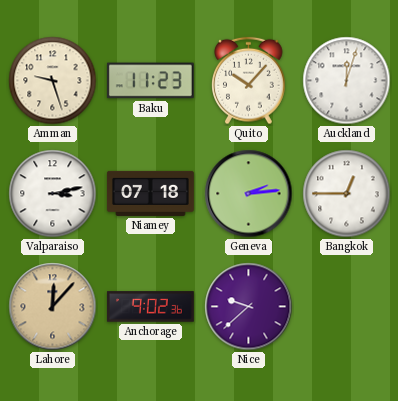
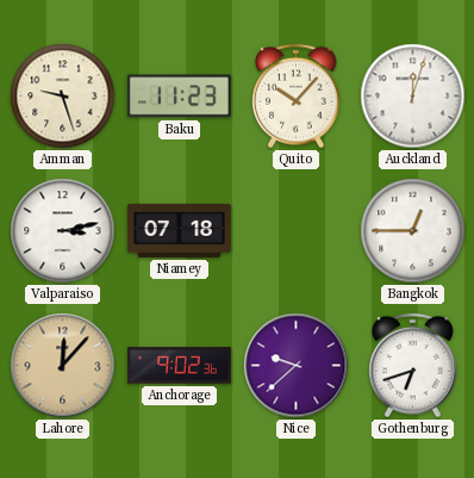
Geneva: 2:14 -> none (249, 194)
Gothenburg: none -> 6:42 (413, 366)
